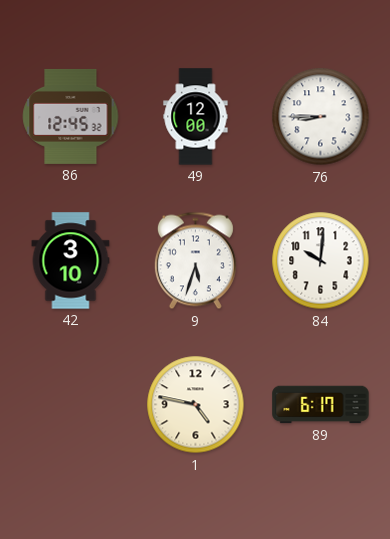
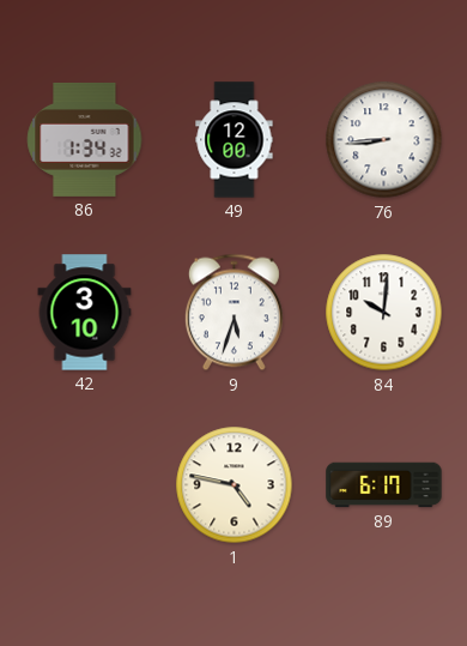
86: 12:45 -> 1:34 (85, 139)
76: 8:45 -> 8:44 (384, 140)
